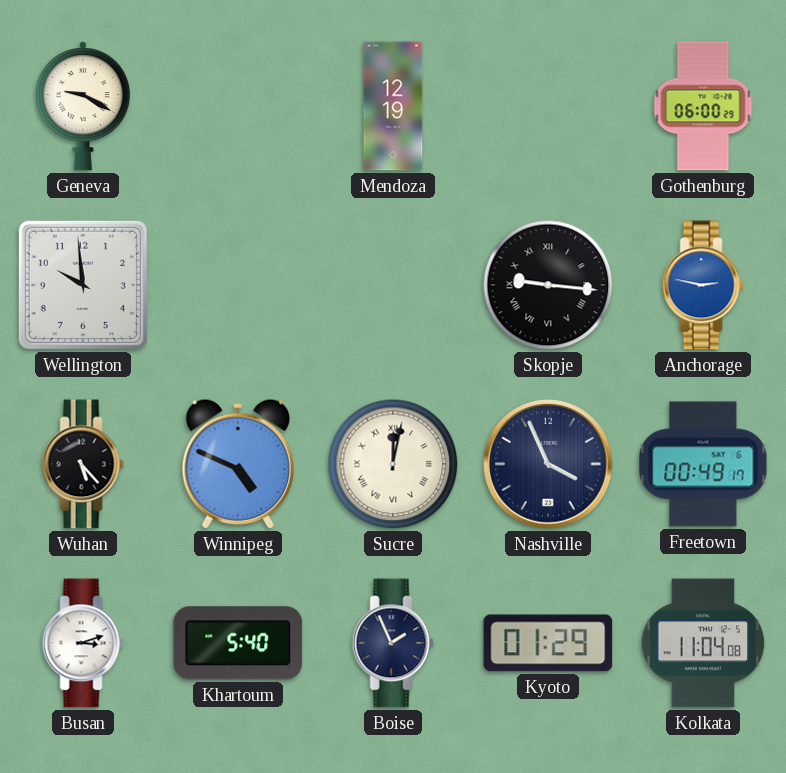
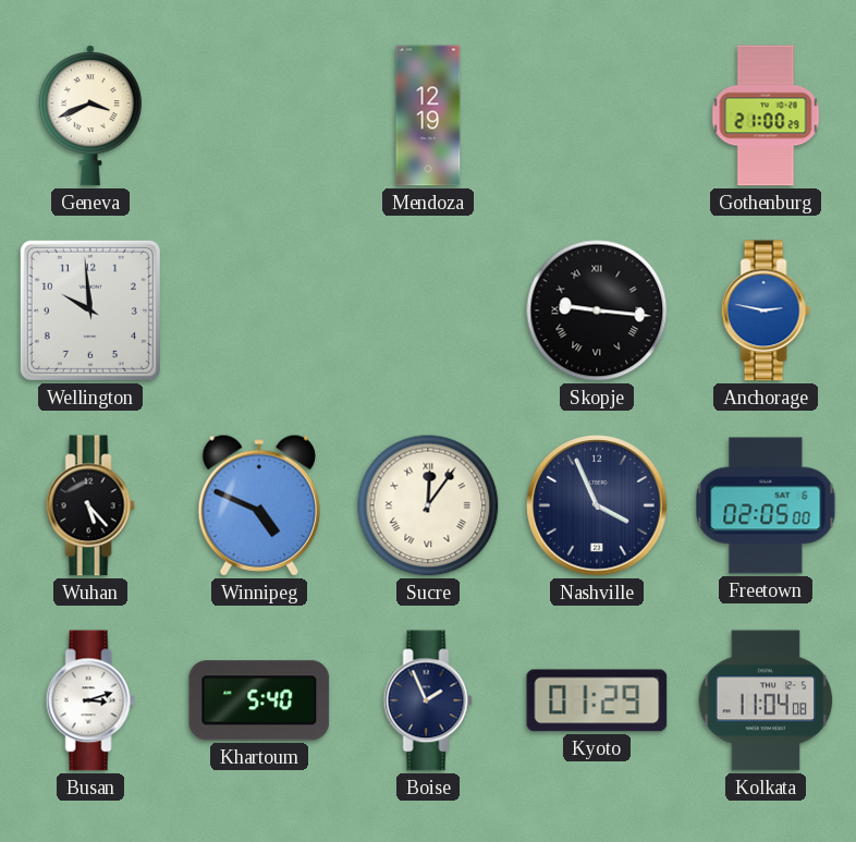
Geneva: 9:20 -> 3:41 (90, 115)
Gothenburg: 06:00 -> 21:00 (766, 115)
Sucre: 12:02 -> 12:06 (428, 505)
Freetown: 00:49 -> 02:05 (766, 505)
